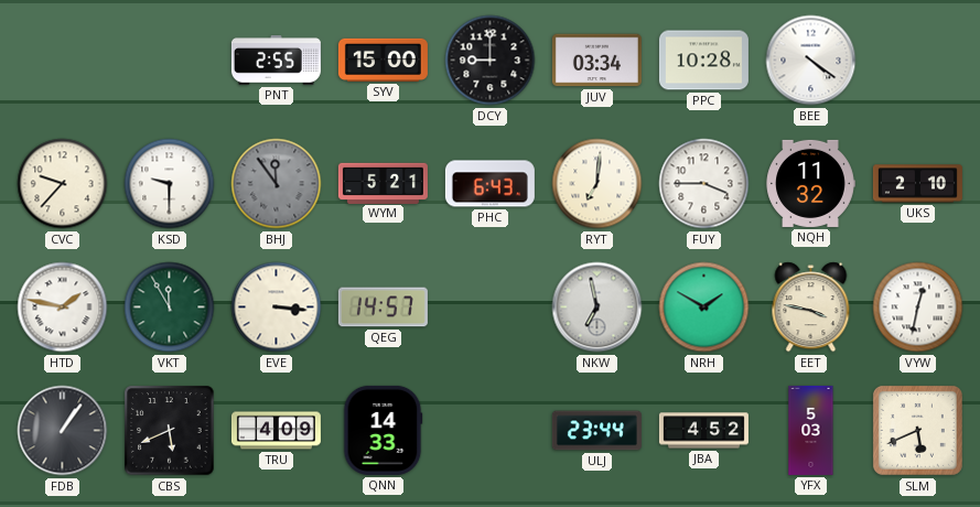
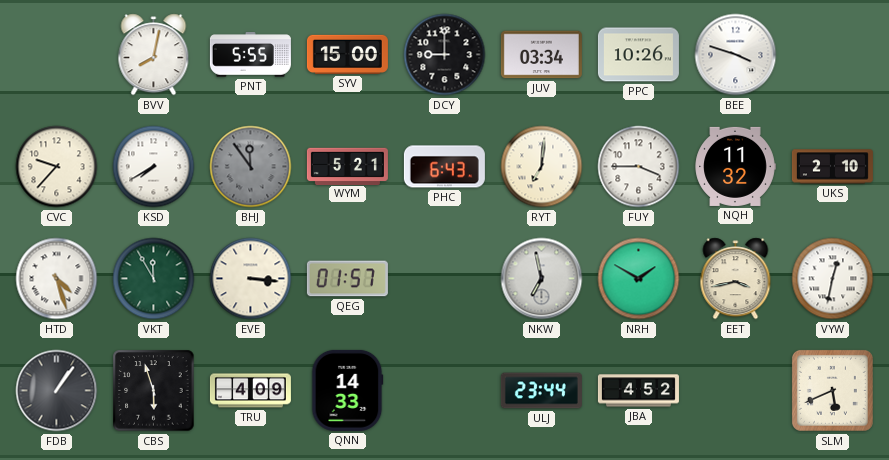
BVV: none -> 8:02 (154, 55)
PNT: 2:55 -> 5:55 (250, 55)
PPC: 10:28 -> 10:26 (638, 55)
BEE: 4:21 -> 3:48 (736, 55)
KSD: 9:30 -> 7:40 (154, 167)
HTD: 1:47 -> 4:27 (57, 279)
QEG: 14:57 -> 01:57 (347, 279)
EET: 3:47 -> 3:43 (736, 279)
CBS: 5:41 -> 5:57 (154, 391)
YFX: 5:03 -> none (811, 430)
